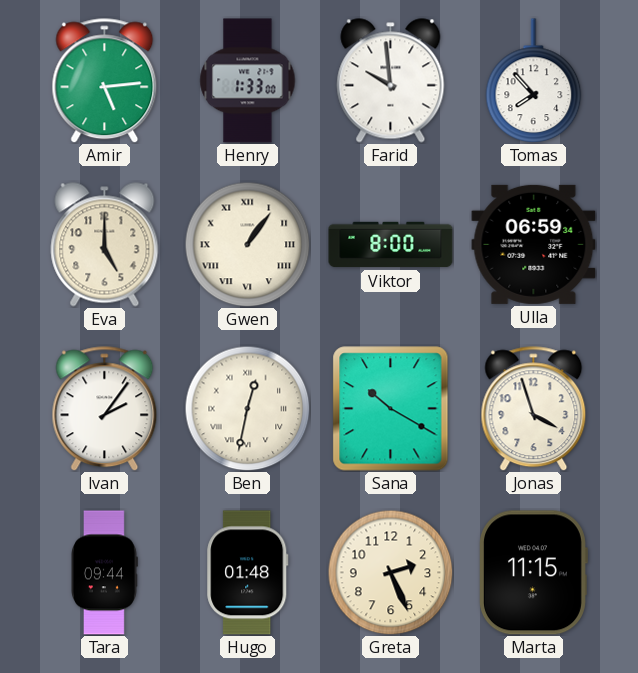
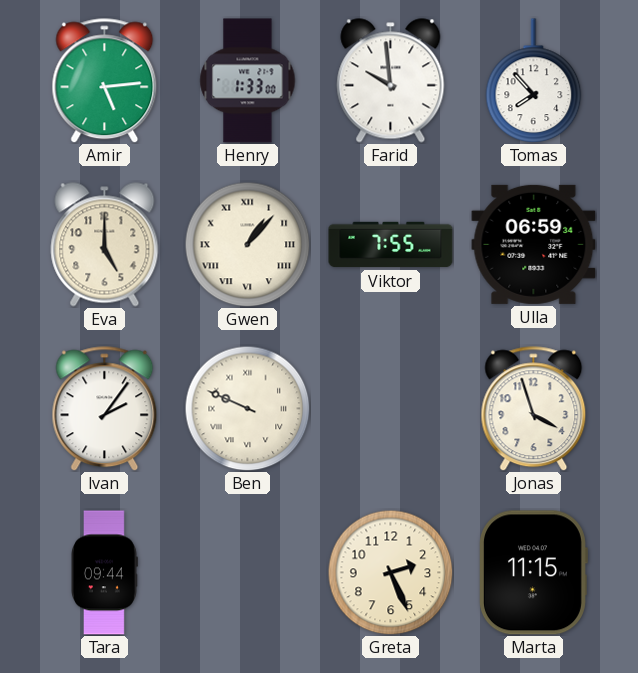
Gwen: 1:06 -> 1:07 (247, 244)
Viktor: 8:00 -> 7:55 (391, 245)
Ben: 12:32 -> 9:49 (247, 408)
Sana: 10:20 -> none (391, 409)
Hugo: 01:48 -> none (248, 573)
